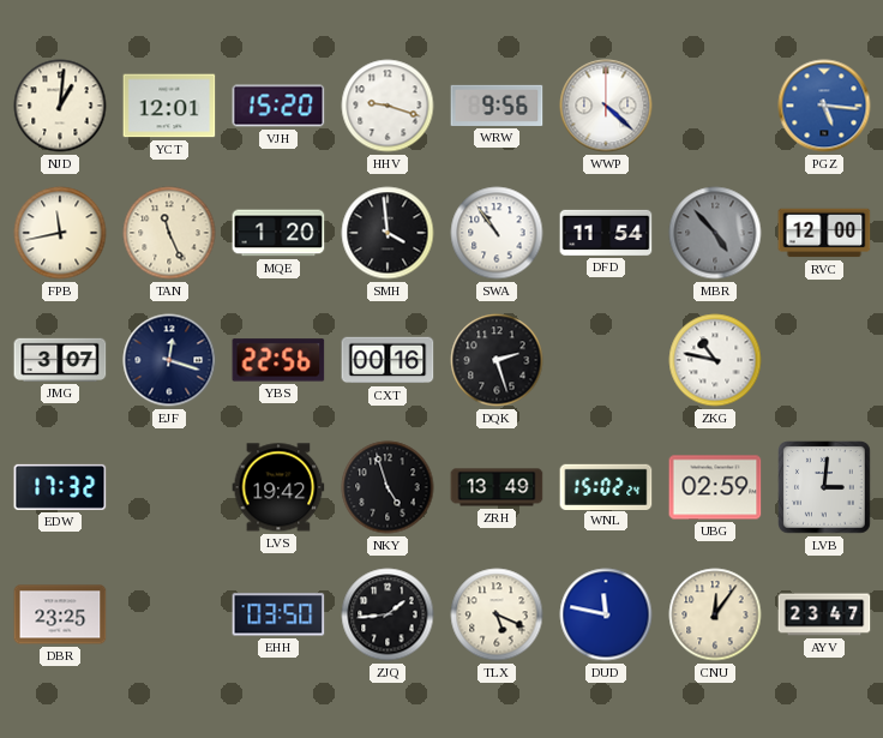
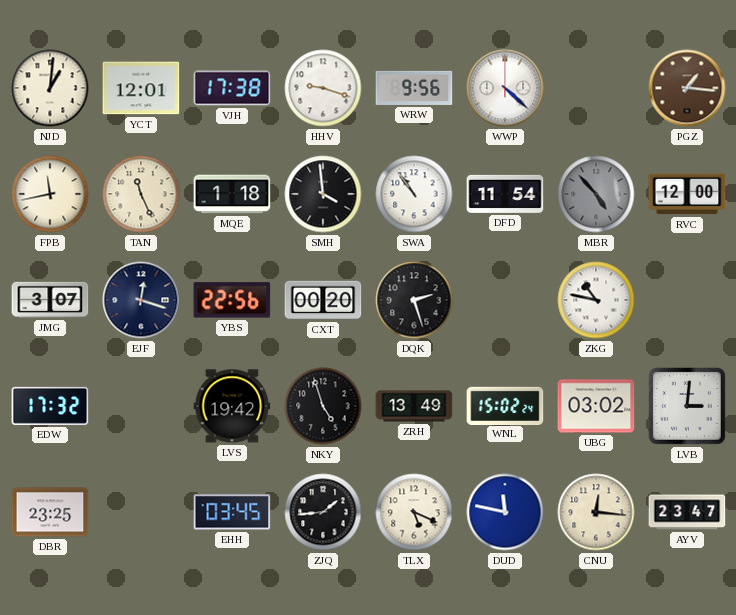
VJH: 15:20 -> 17:38 (232, 88)
PGZ: 5:16 -> 1:16 (687, 88)
PGZ dial: blue -> brown (687, 88)
MQE: 1:20 -> 1:18 (232, 194)
CXT: 00:16 -> 00:20 (323, 300)
UBG: 02:59 -> 03:02 (596, 406)
EHH: 03:50 -> 03:45 (232, 512)
CNU: 12:06 -> 12:16 (596, 512)
